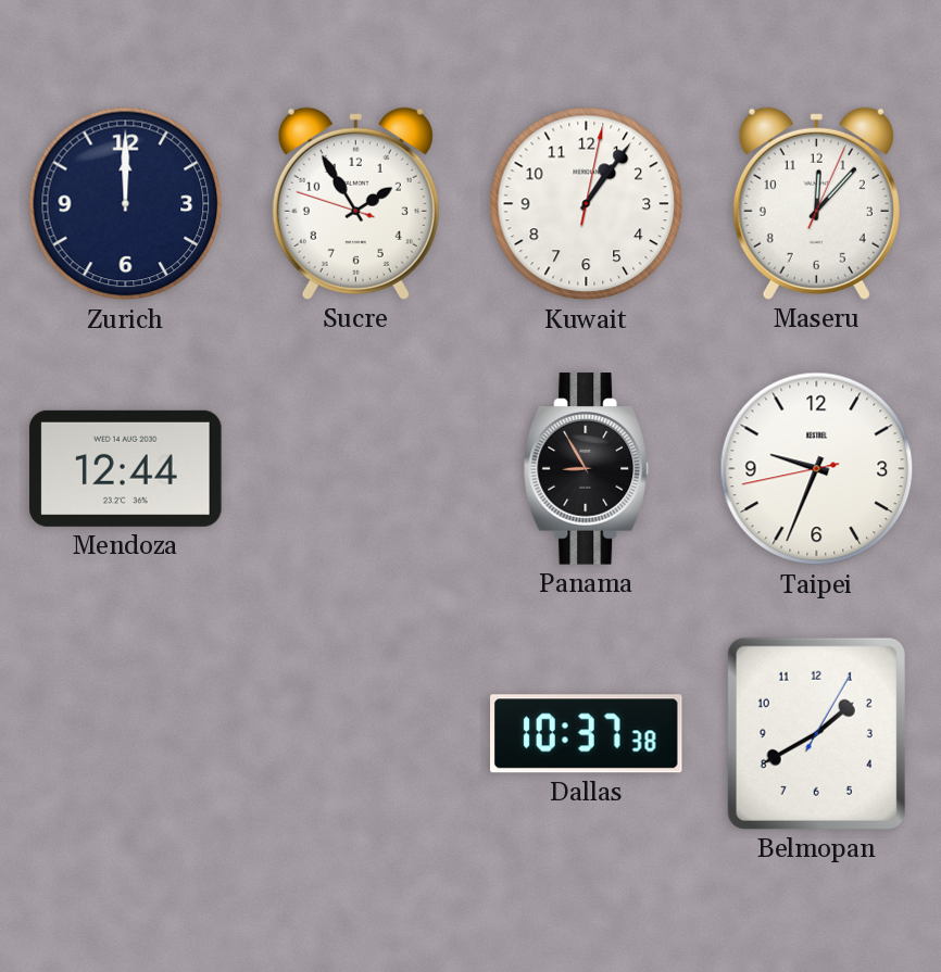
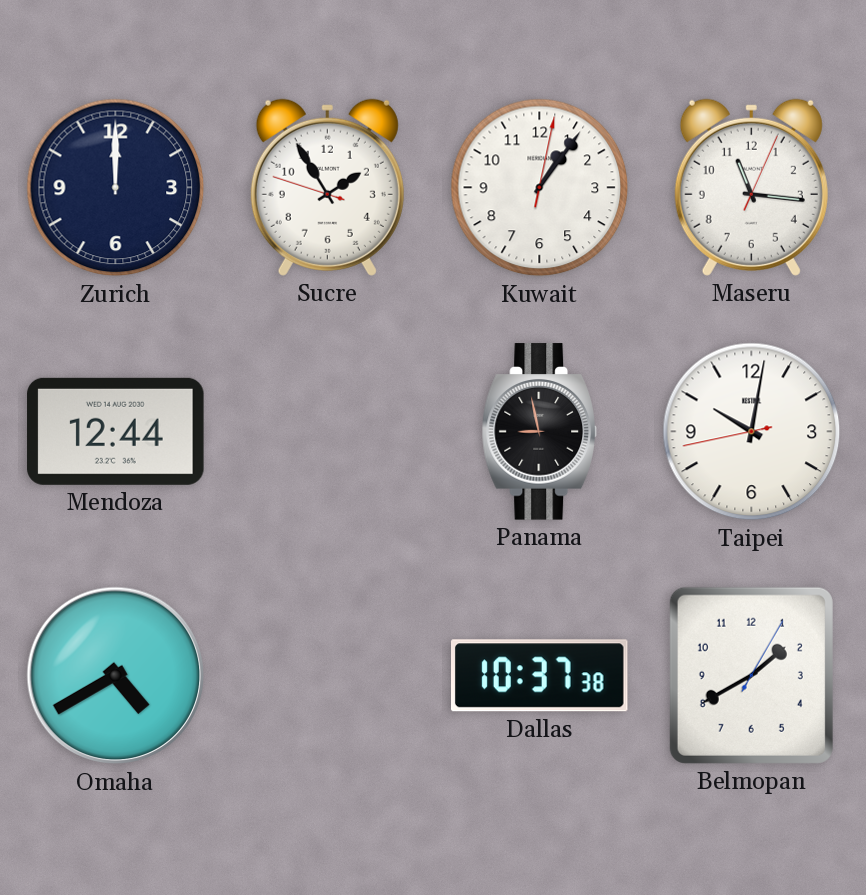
Maseru: 12:07 -> 11:16 (751, 187)
Panama: 8:55 -> 8:58 (539, 432)
Taipei: 9:33 -> 10:01 (752, 432)
Omaha: none -> 4:40 (116, 676)
